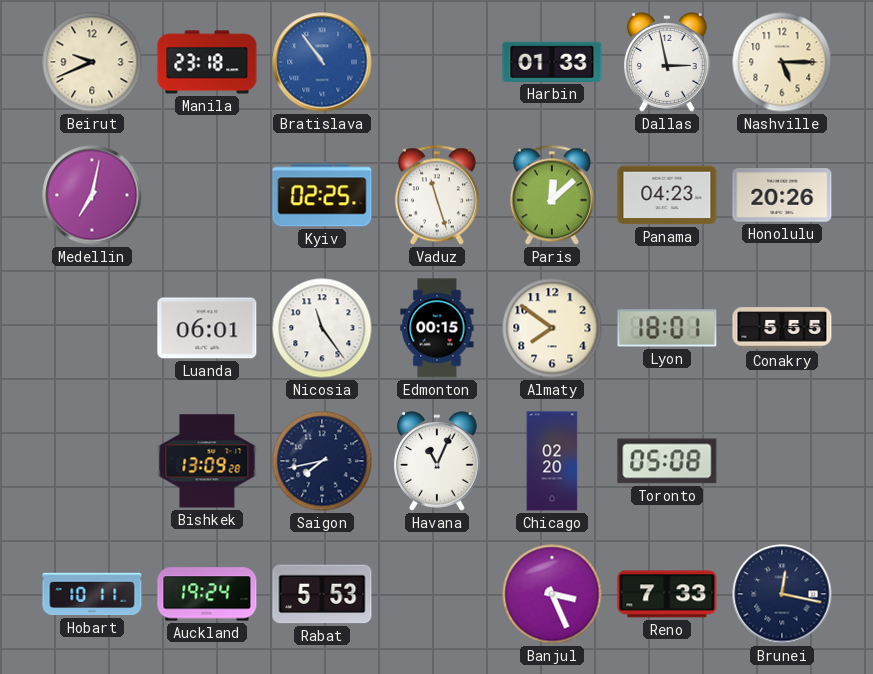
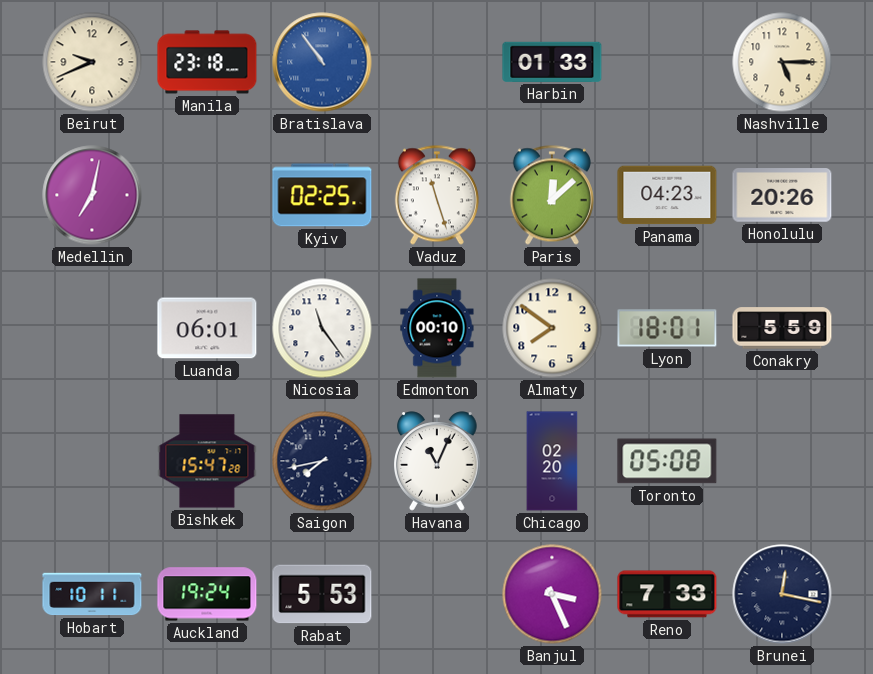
Dallas: 2:58 -> none (668, 62)
Edmonton: 00:15 -> 00:10 (437, 328)
Conakry: 5:55 -> 5:59 (782, 328)
Bishkek: 13:09 -> 15:47 (207, 461)
